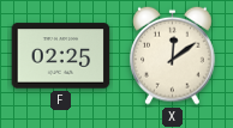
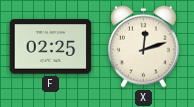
X: 12:09 -> 12:12 (144, 46)
